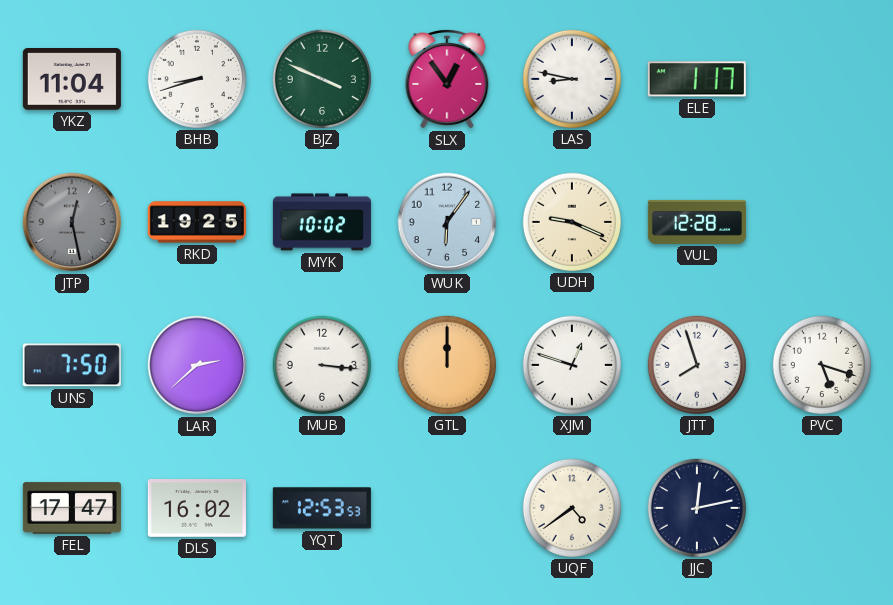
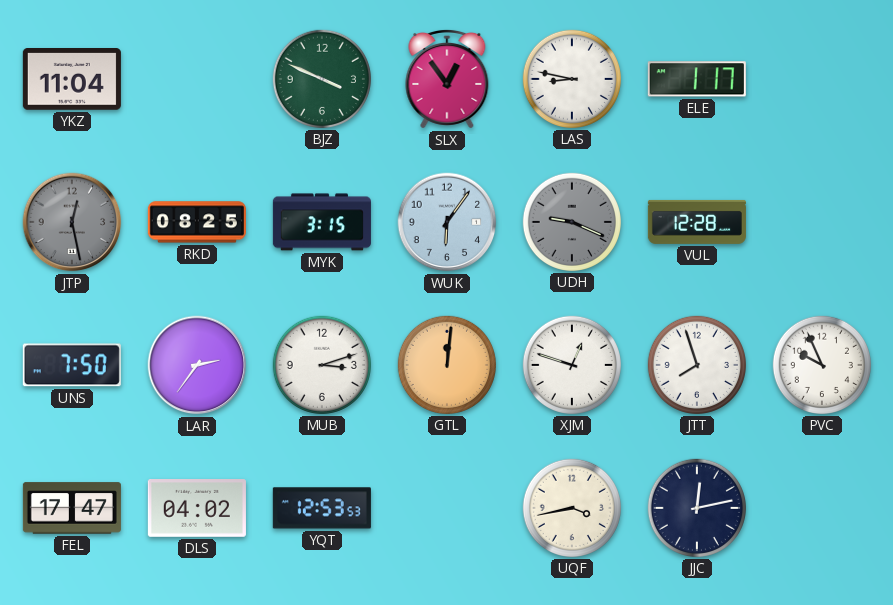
BHB: 8:42 -> none (197, 79)
RKD: 19:25 -> 08:25 (197, 222)
MYK: 10:02 -> 3:15 (322, 222)
UDH dial: cream -> grey (572, 222)
LAR: 2:38 -> 2:36 (197, 365)
MUB: 3:16 -> 3:12 (322, 365)
GTL: 12:00 -> 12:01 (447, 365)
PVC: 5:18 -> 9:56 (822, 365)
DLS: 16:02 -> 04:02 (197, 509)
UQF: 4:39 -> 3:43 (572, 508)
